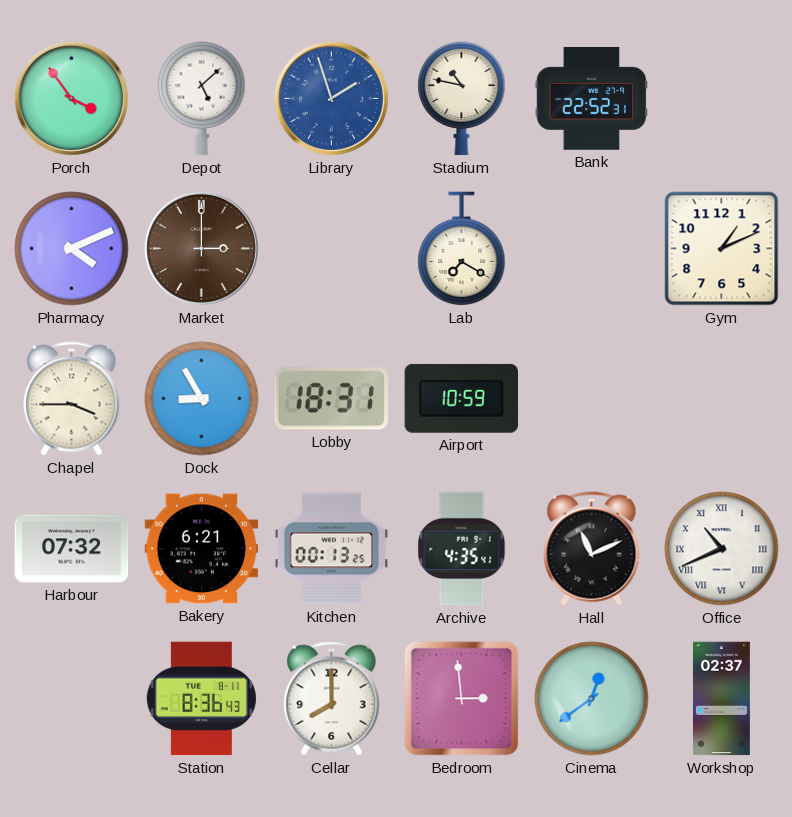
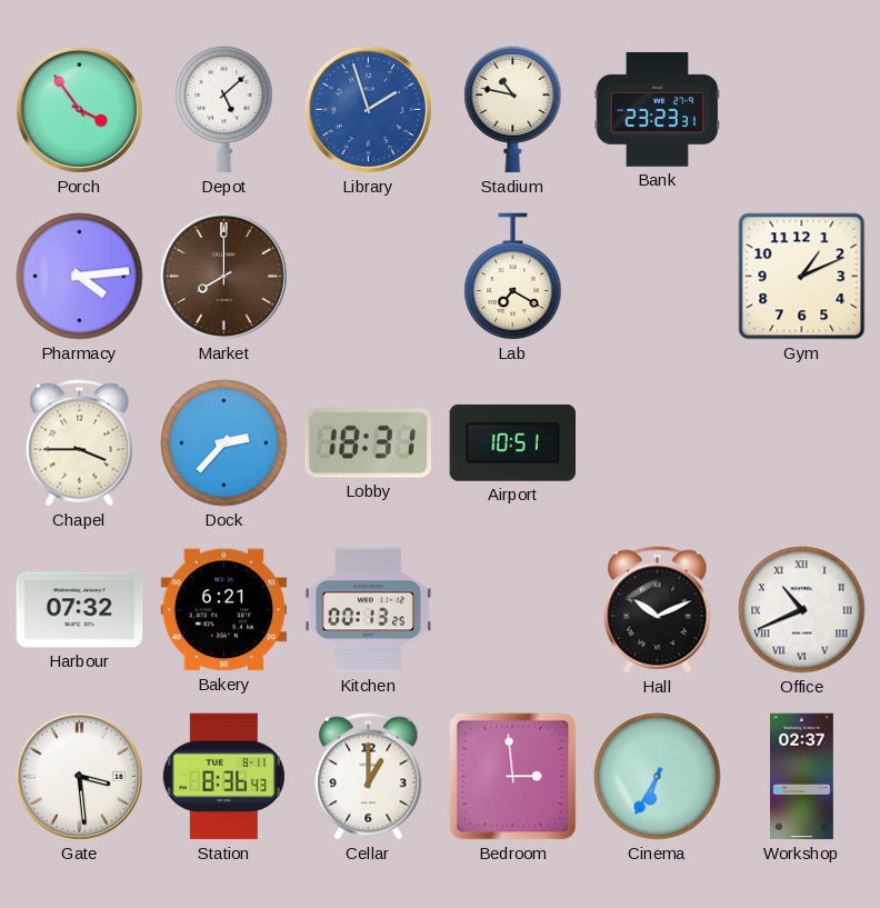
Bank: 22:52 -> 23:23 (658, 109)
Pharmacy: 4:11 -> 4:14 (80, 277)
Market: 3:00 -> 8:00 (223, 276)
Dock: 8:55 -> 2:37 (224, 443)
Airport: 10:59 -> 10:51 (513, 442)
Archive: 4:35 -> none (462, 549)
Hall: 11:11 -> 10:11 (658, 610)
Gate: none -> 3:29 (79, 776)
Cellar: 8:00 -> 1:00 (369, 777)
Cinema: 12:39 -> 6:35 (658, 777)
